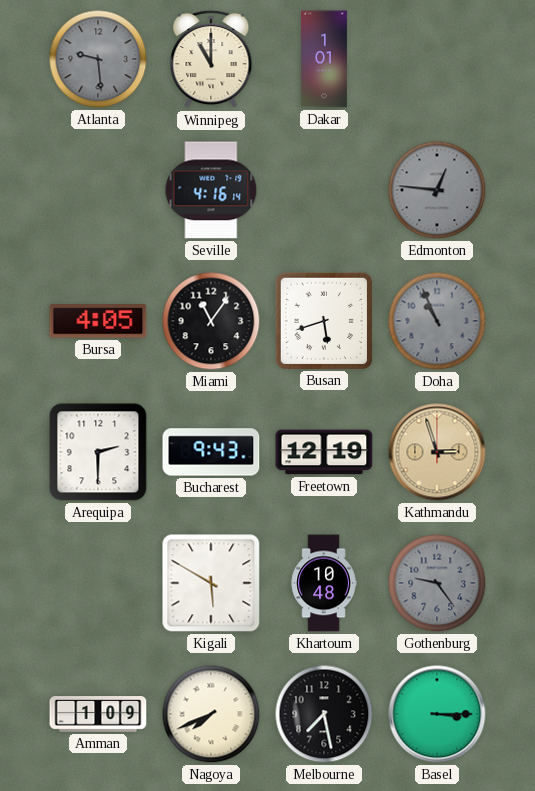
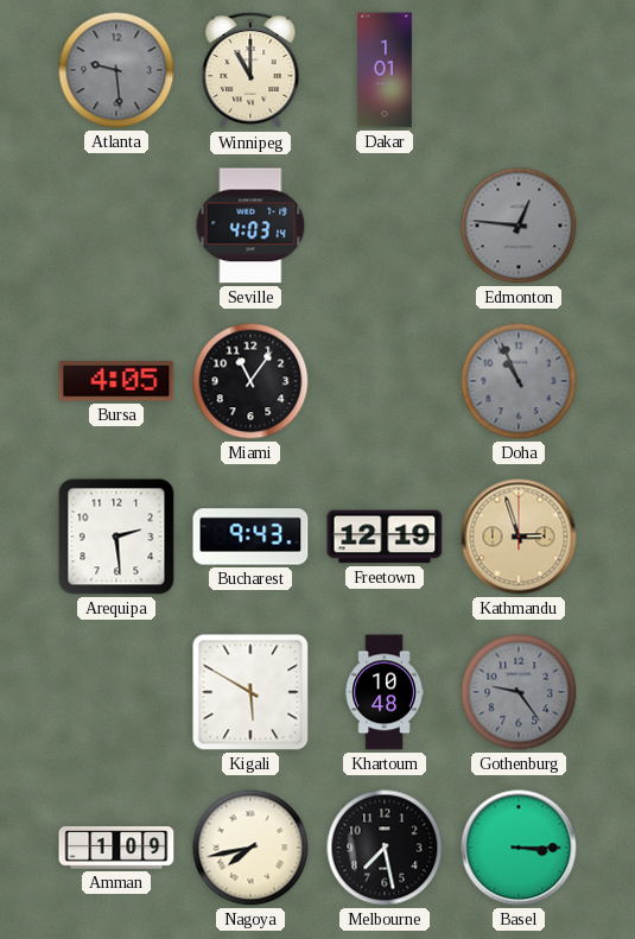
Seville: 4:16 -> 4:03 (250, 226)
Busan: 5:42 -> none (323, 320)
Arequipa: 2:30 -> 2:29 (116, 537)
Nagoya: 7:41 -> 7:43 (250, 848)
